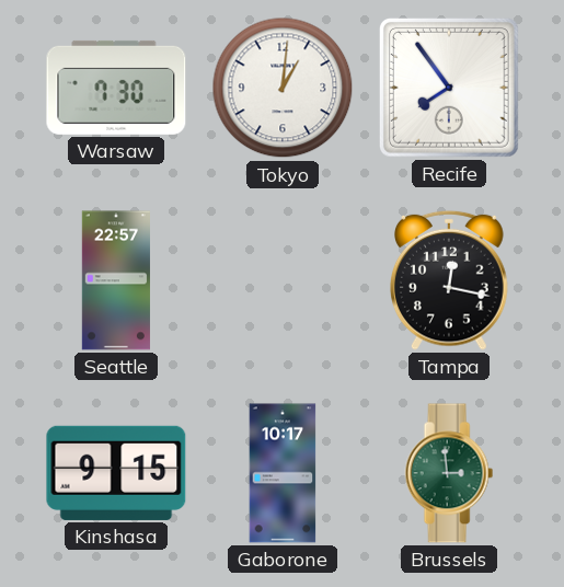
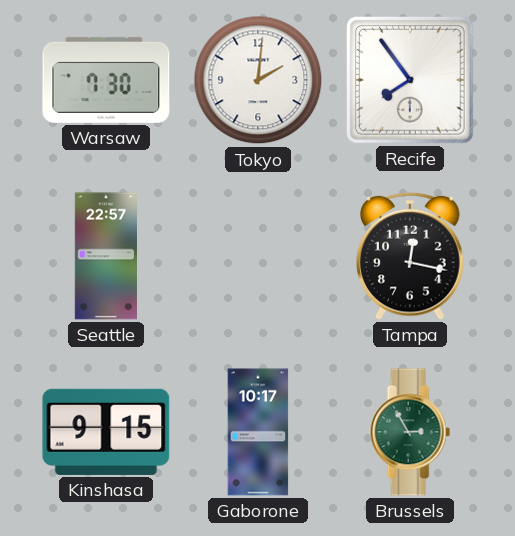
Tokyo: 1:01 -> 2:01 (258, 80)
Brussels: 2:59 -> 2:55 (410, 432)
